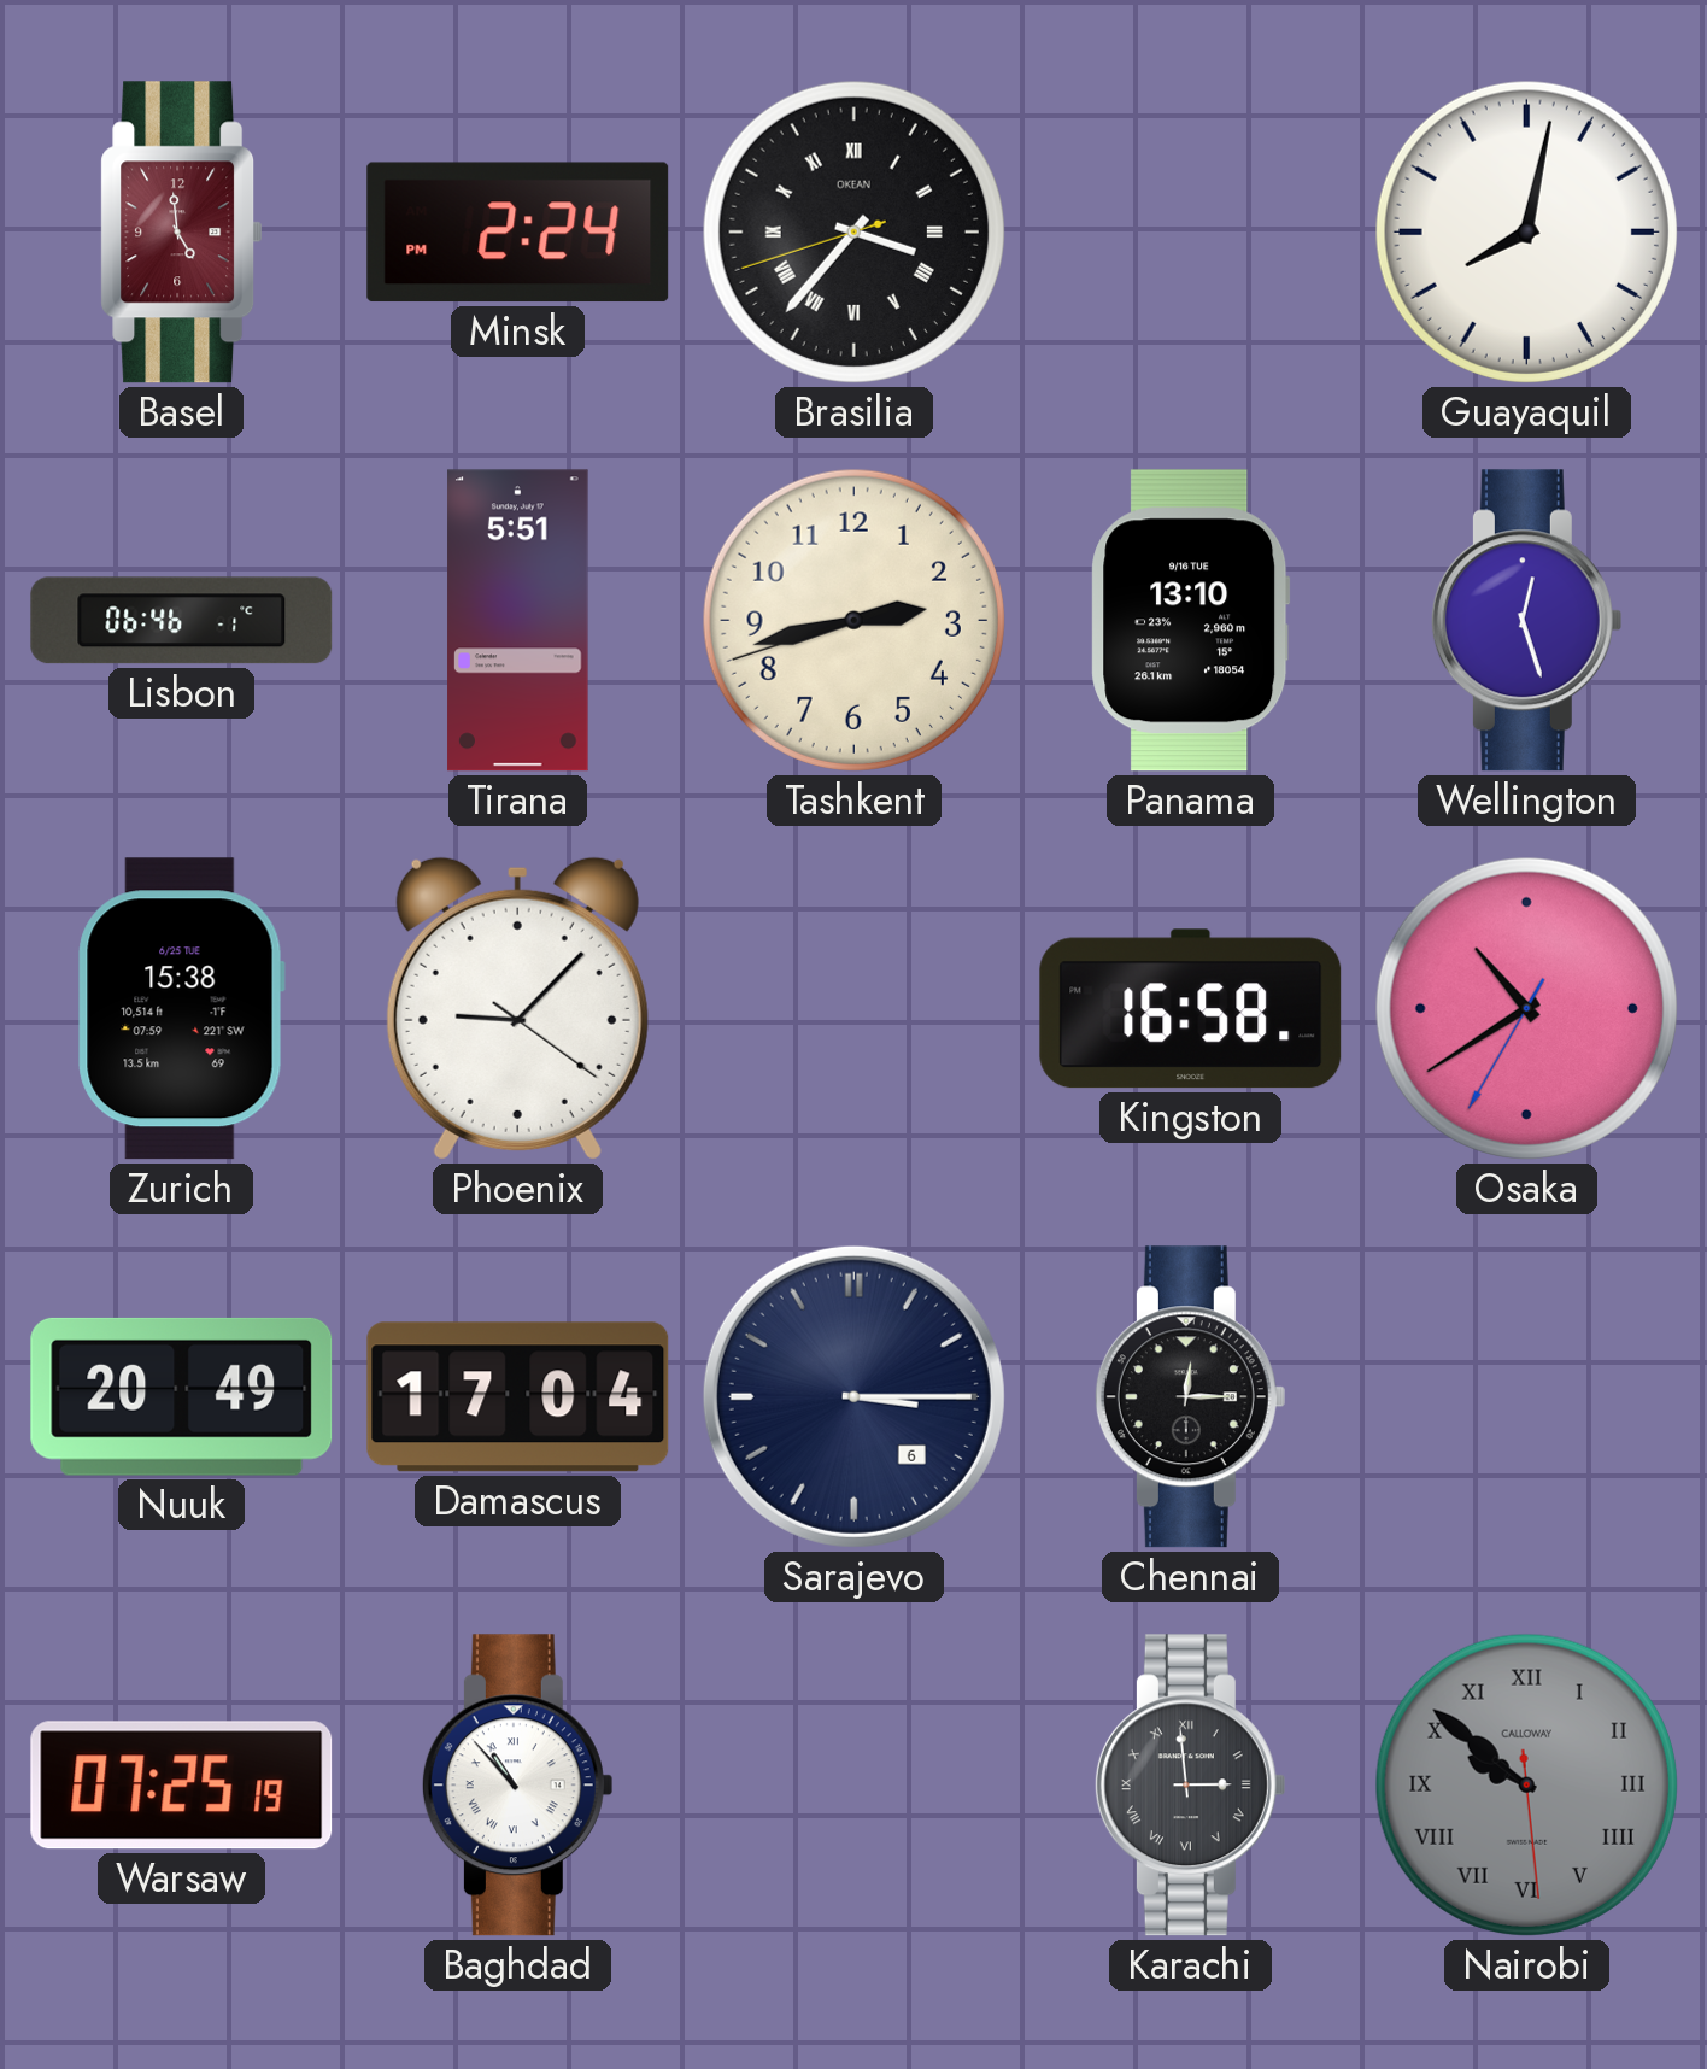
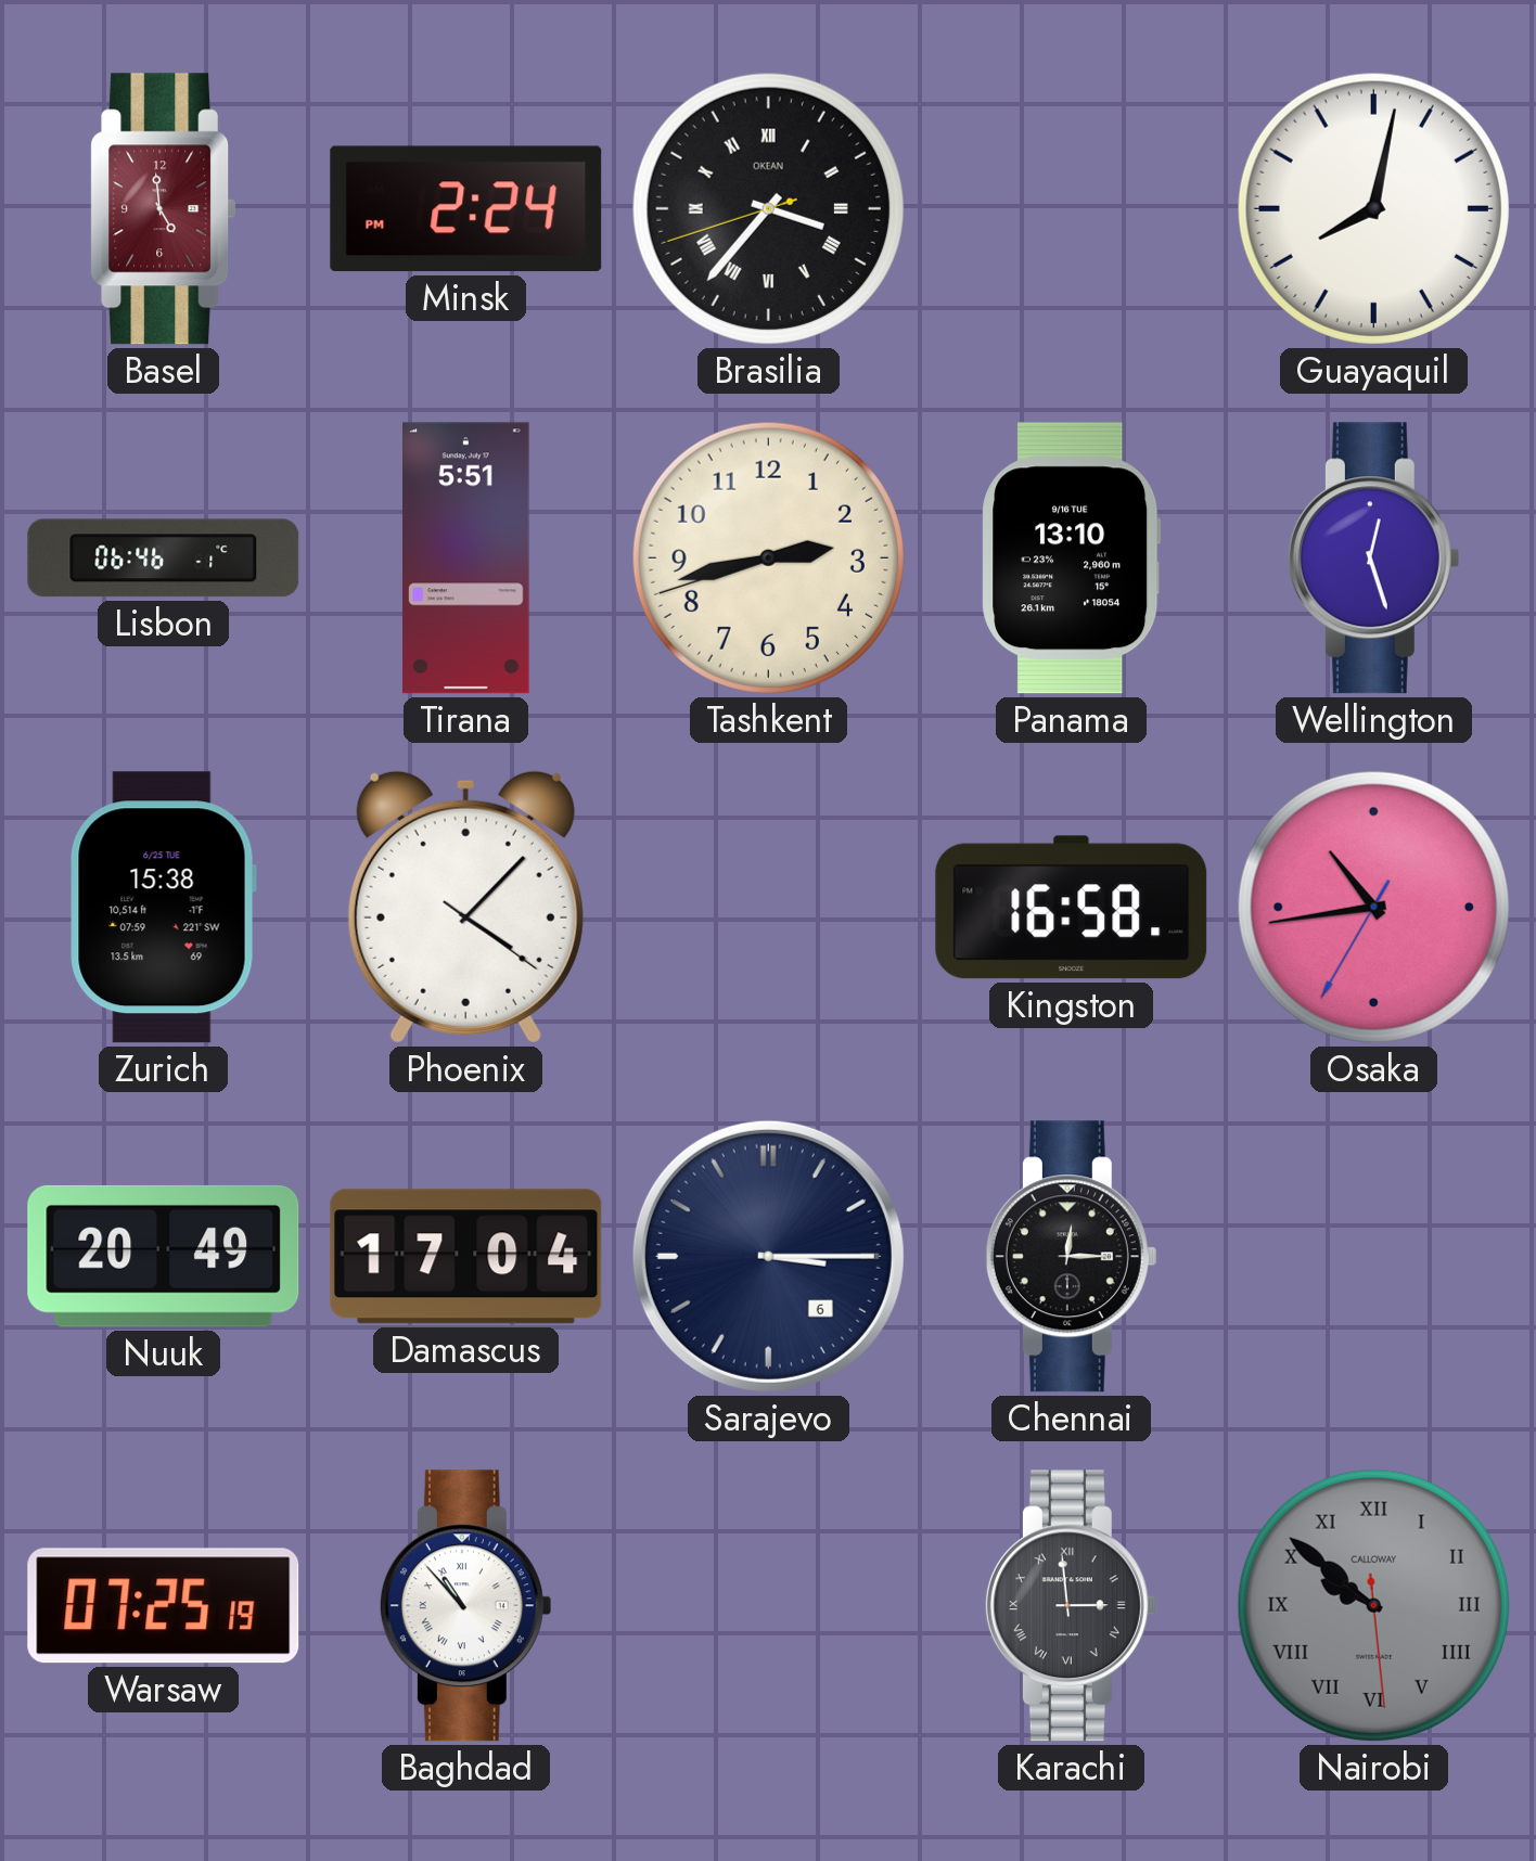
Phoenix: 9:07 -> 4:07 (465, 907)
Osaka: 10:39 -> 10:43 (1373, 907)
